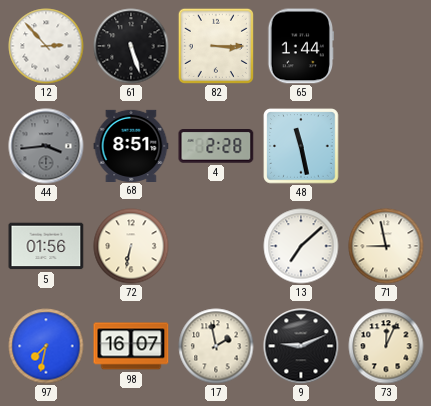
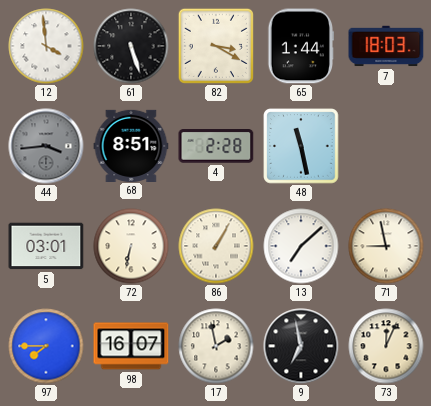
12: 2:53 -> 3:59 (46, 46)
82: 3:15 -> 3:20 (216, 46)
7: none -> 18:03 (386, 46)
5: 01:56 -> 03:01 (46, 246)
86: none -> 1:05 (216, 246)
97: 7:32 -> 7:45 (46, 346)
9: 9:11 -> 6:58 (301, 346)
